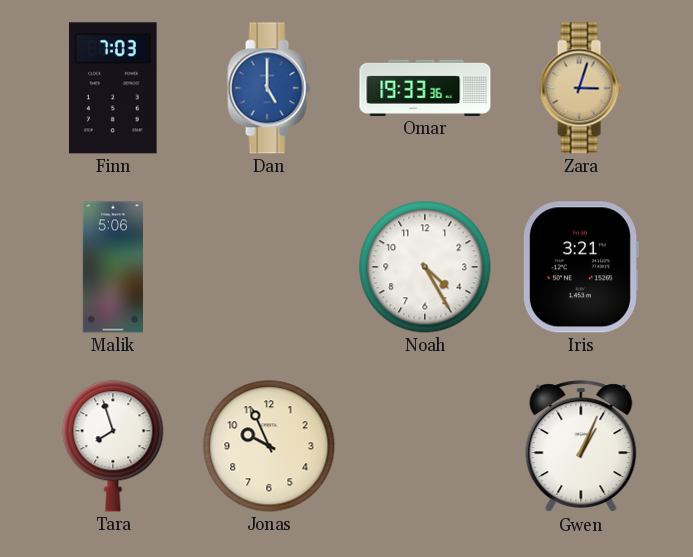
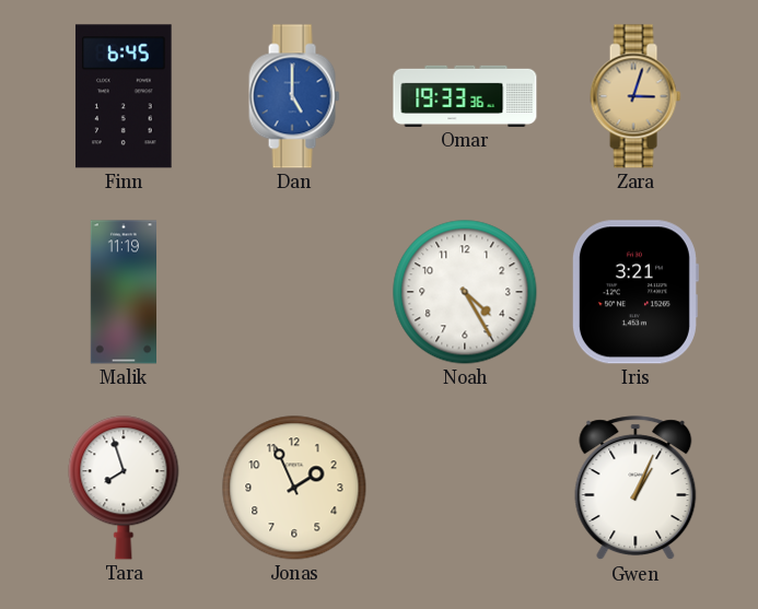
Finn: 7:03 -> 6:45 (124, 96)
Malik: 5:06 -> 11:19 (123, 292)
Jonas: 9:56 -> 1:56 (294, 488)
